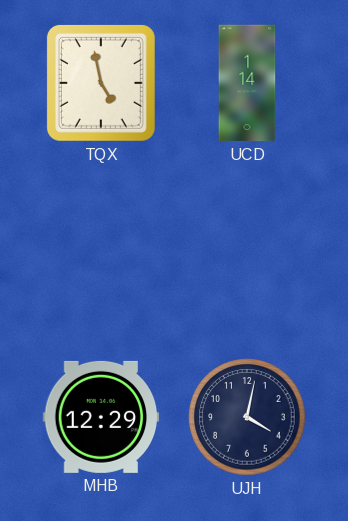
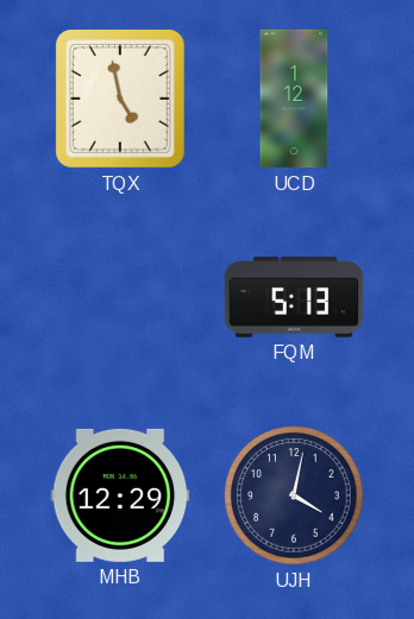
UCD: 1:14 -> 1:12 (294, 99)
FQM: none -> 5:13 (294, 297)
